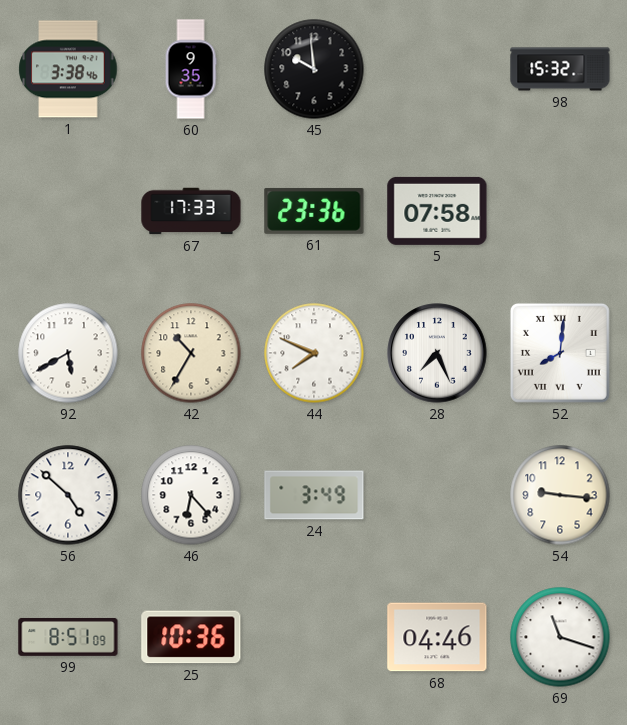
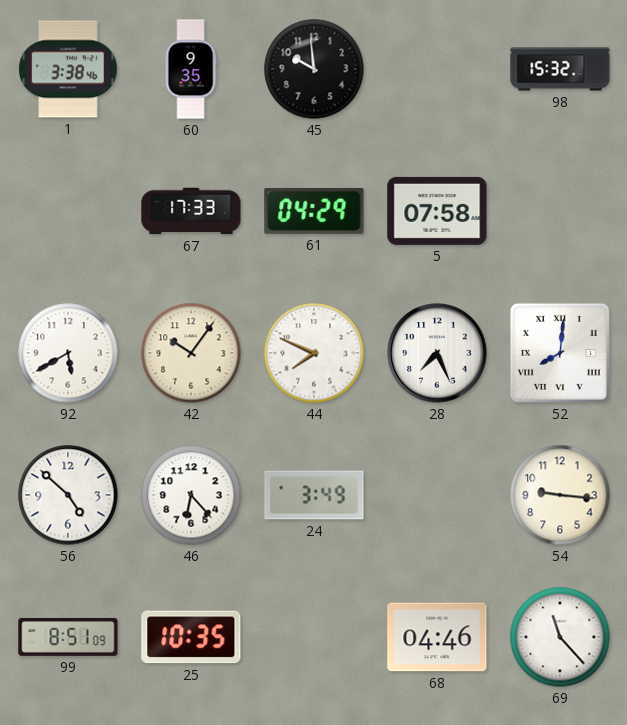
61: 23:36 -> 04:29 (314, 211)
42: 10:35 -> 10:06 (191, 353)
25: 10:36 -> 10:35 (191, 637)
69: 11:18 -> 11:23 (560, 637)
